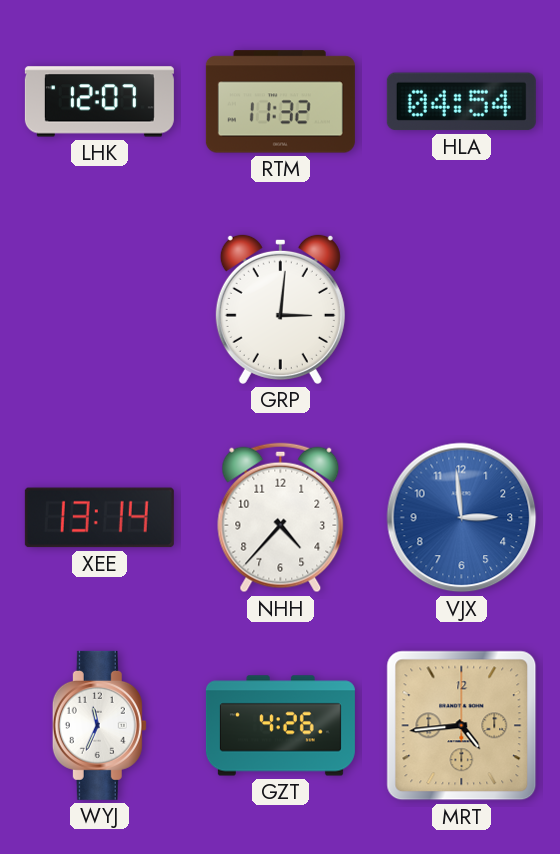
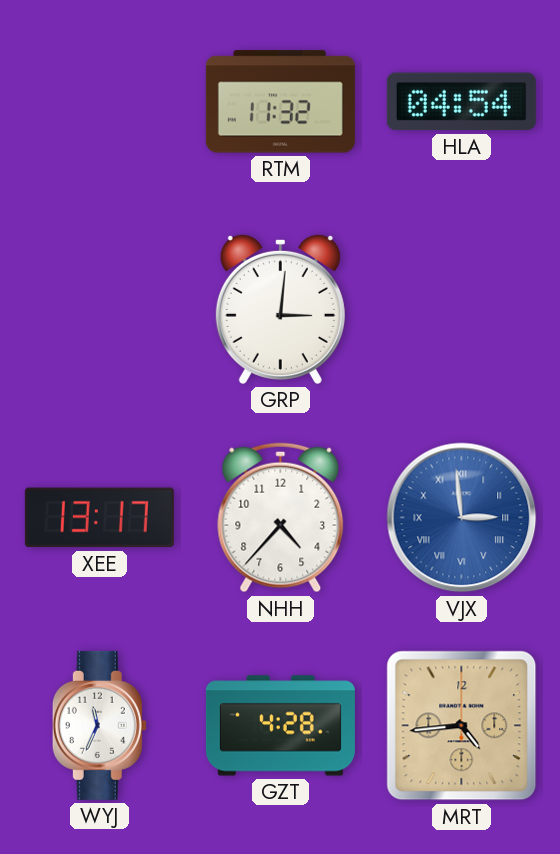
LHK: 12:07 -> none (99, 102)
XEE: 13:14 -> 13:17 (99, 518)
VJX numerals: Arabic -> Roman (462, 518)
GZT: 4:26 -> 4:28 (280, 726)
